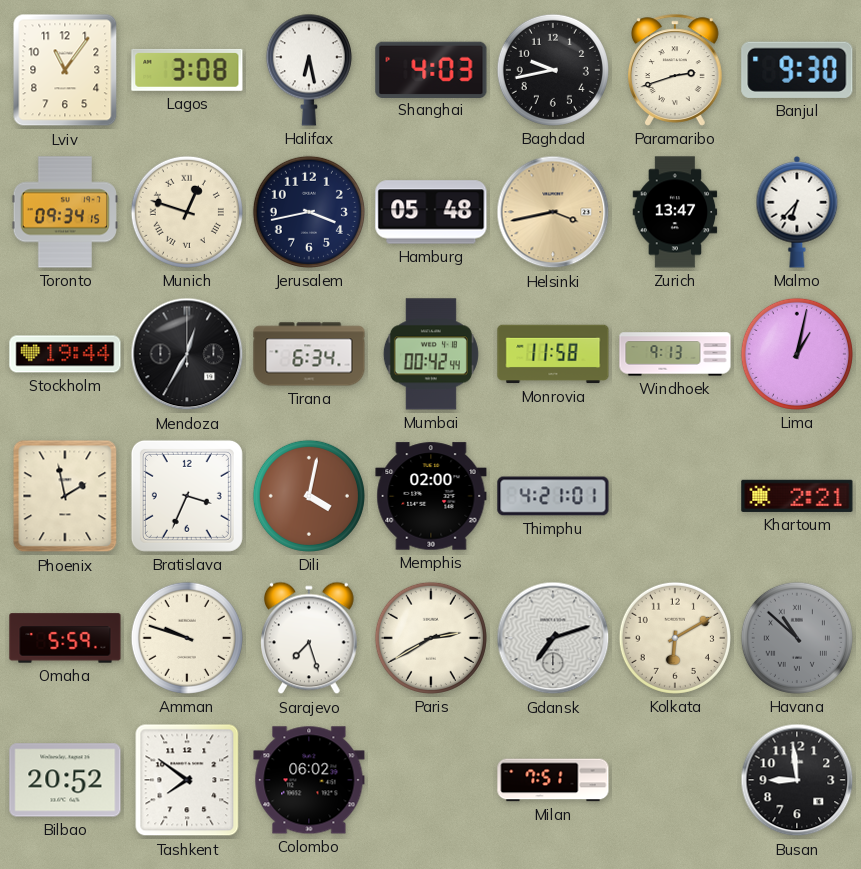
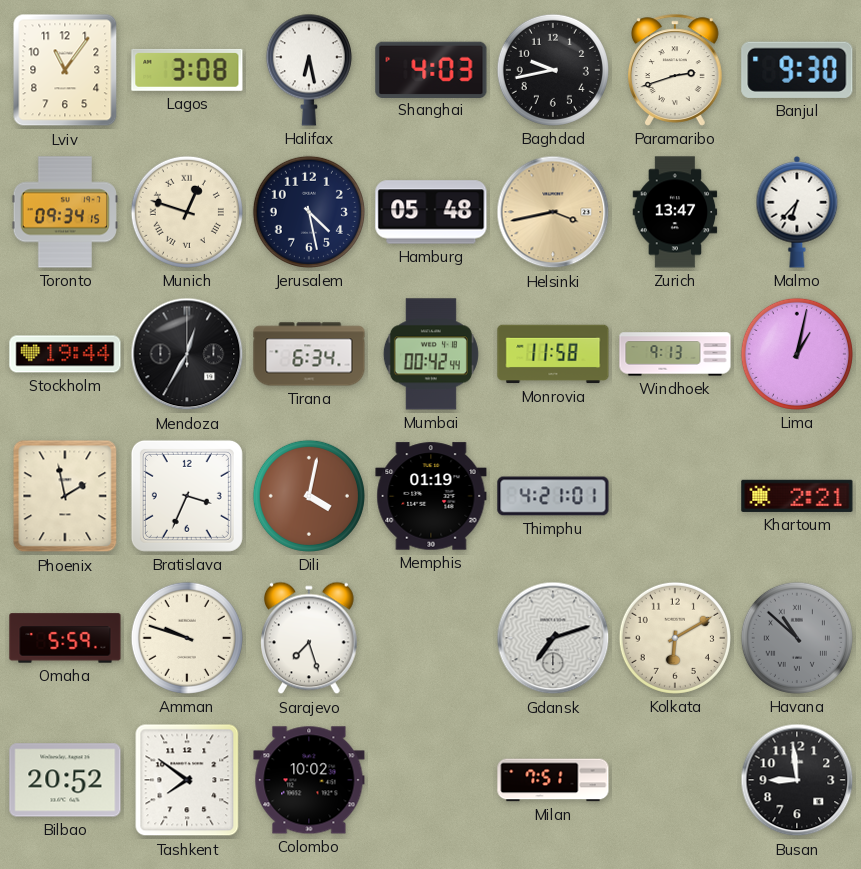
Jerusalem: 3:43 -> 4:28 (309, 212)
Memphis: 02:00 -> 01:19 (431, 496)
Paris: 2:40 -> none (431, 638)
Colombo: 06:02 -> 10:02 (309, 780)
